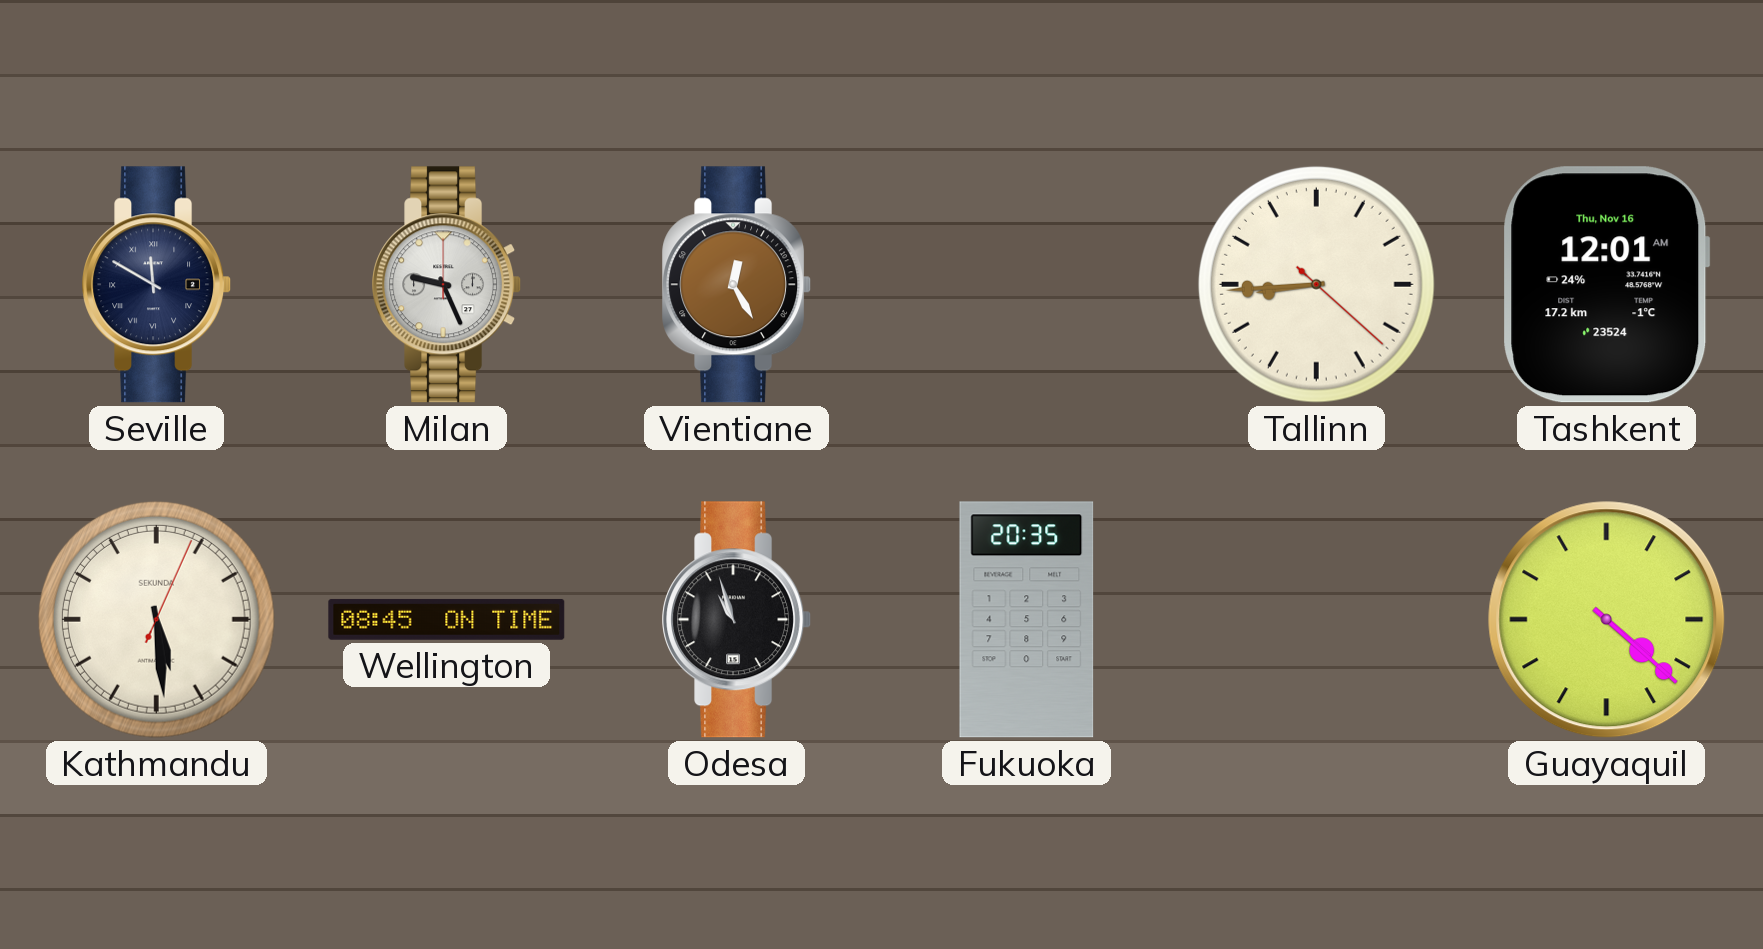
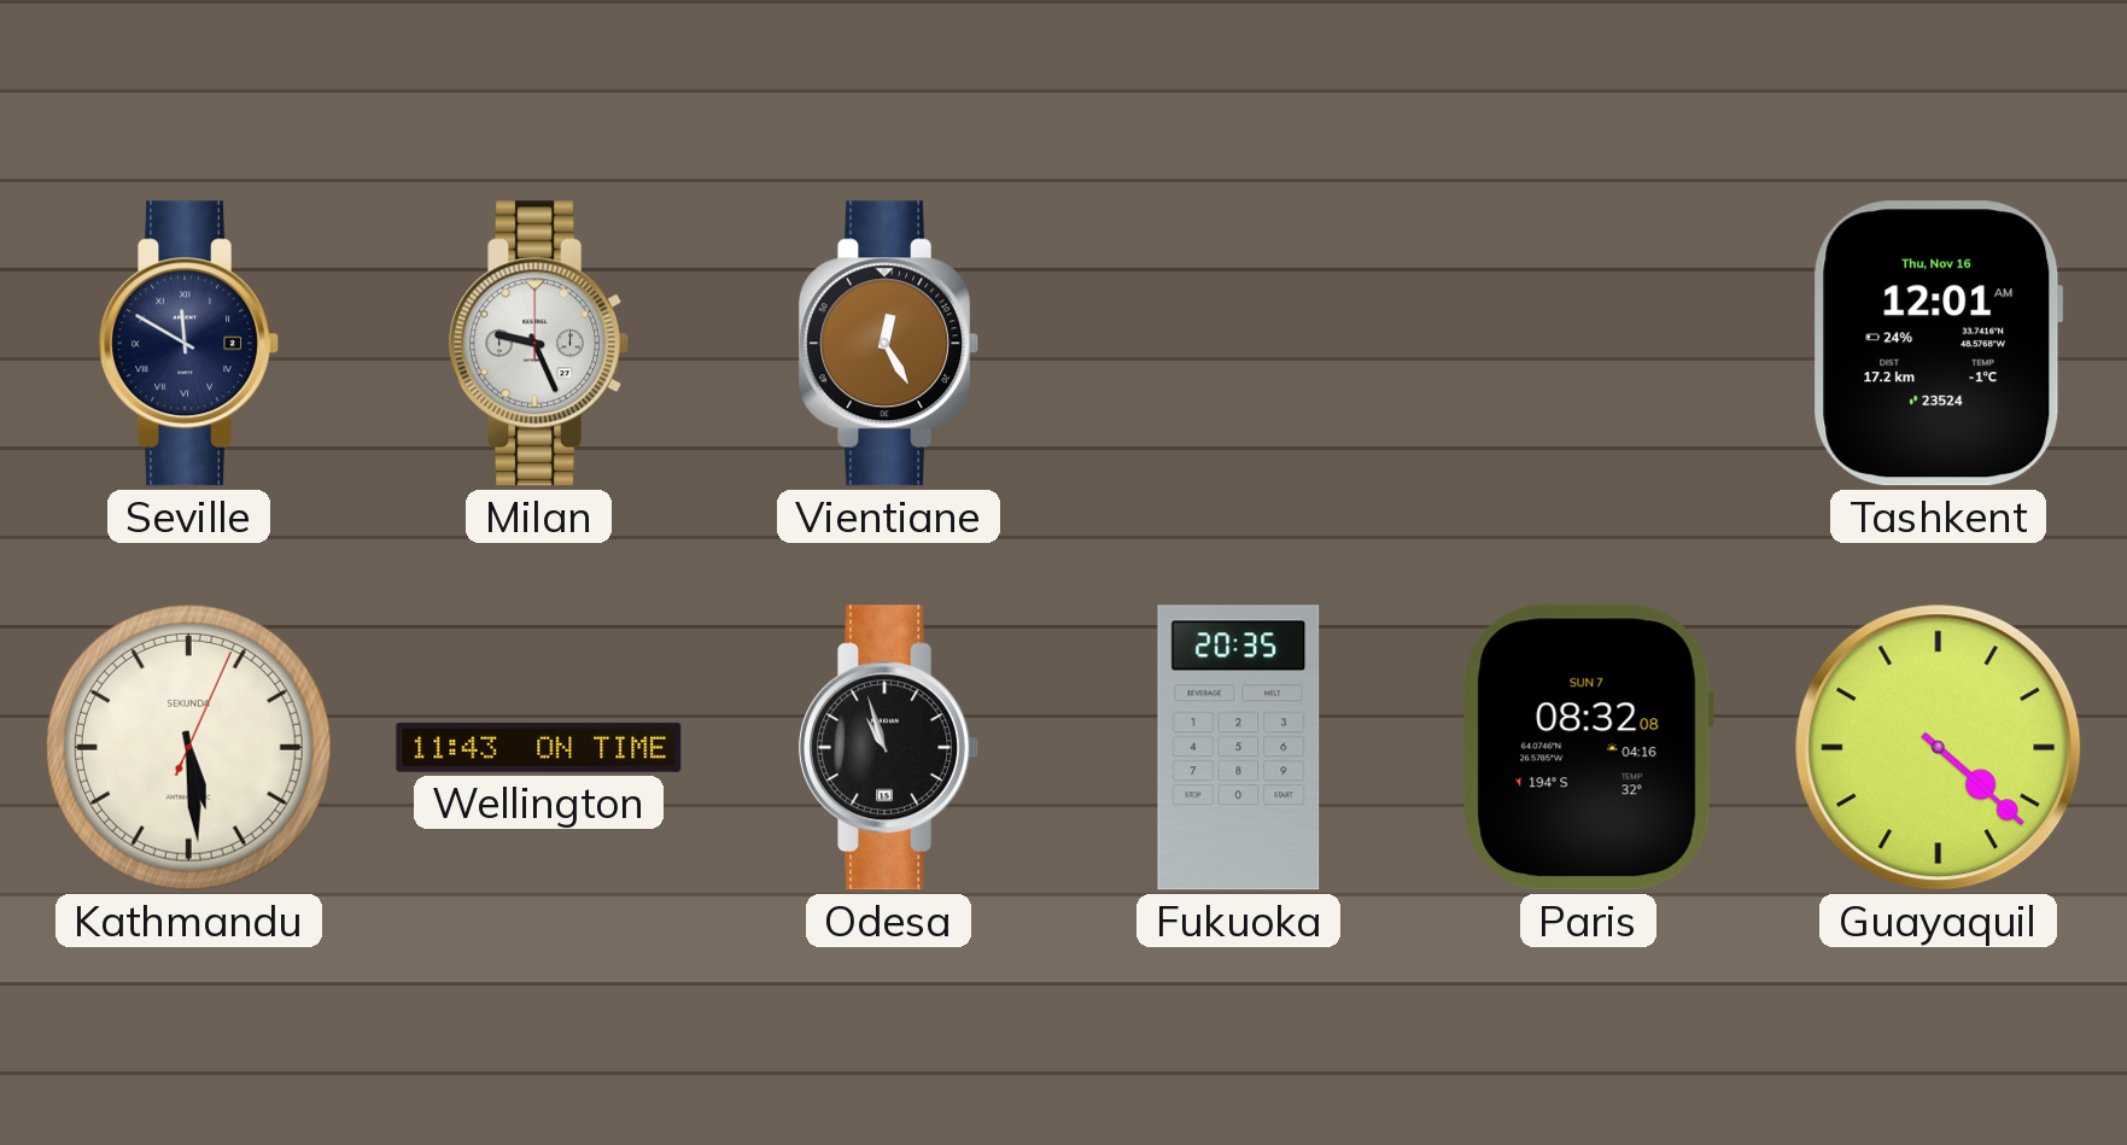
Tallinn: 8:44 -> none (1316, 284)
Wellington: 08:45 -> 11:43 (539, 747)
Paris: none -> 08:32 (1588, 748)
